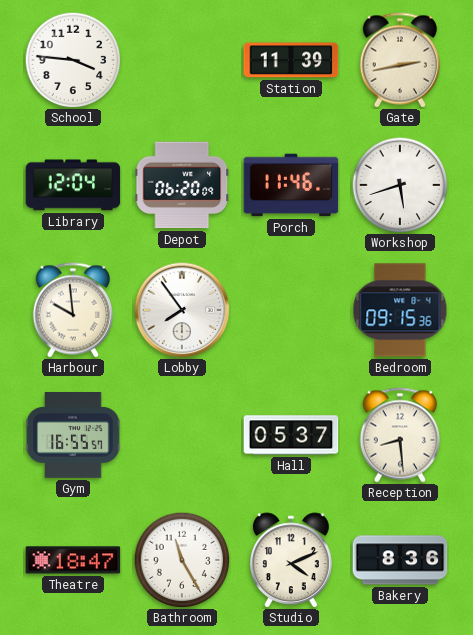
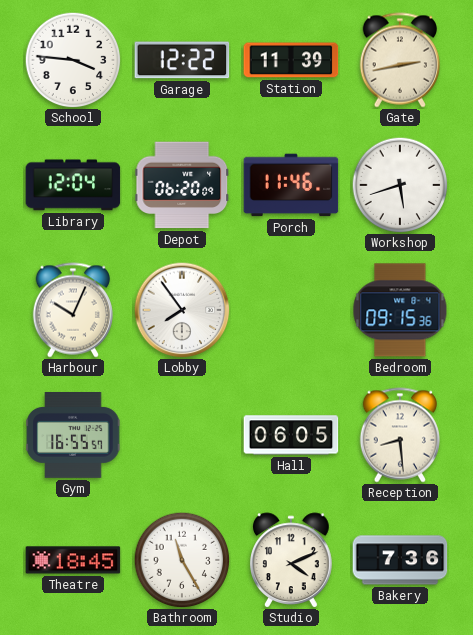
Garage: none -> 12:22 (182, 60)
Harbour: 9:59 -> 10:04 (73, 310)
Hall: 05:37 -> 06:05 (291, 435)
Theatre: 18:47 -> 18:45 (73, 560)
Bakery: 8:36 -> 7:36 (400, 560)
